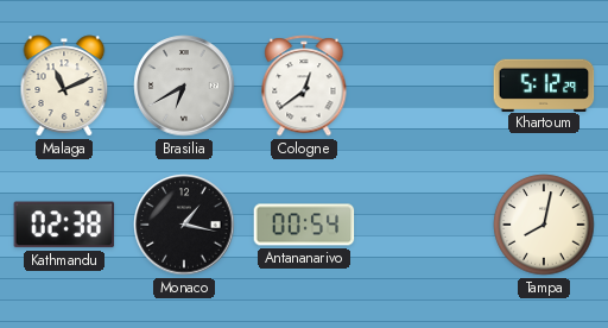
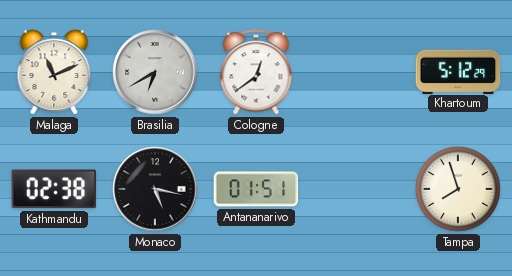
Monaco: 1:17 -> 5:17 (155, 189)
Antananarivo: 00:54 -> 01:51 (256, 189)
Tampa: 8:02 -> 7:57 (458, 189)
